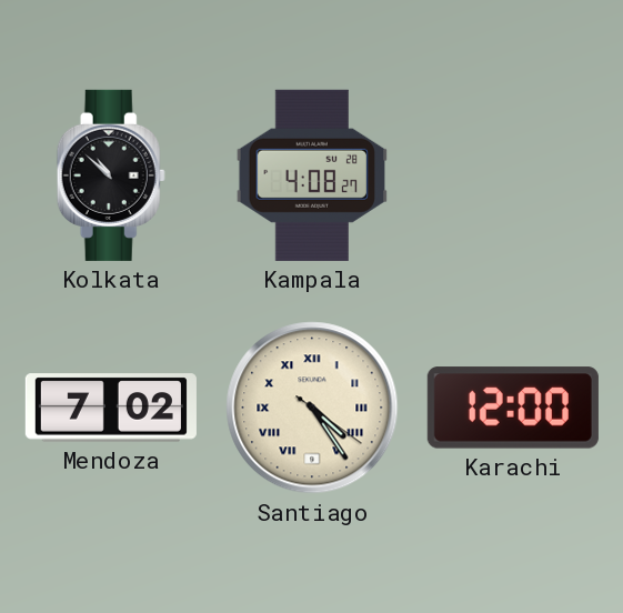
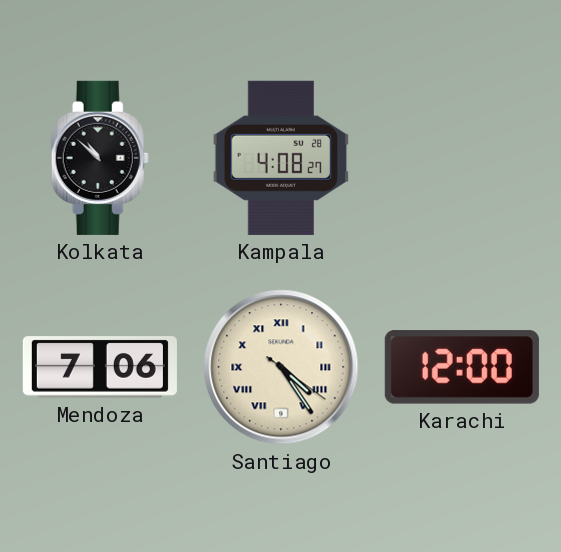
Mendoza: 7:02 -> 7:06 (100, 367)
